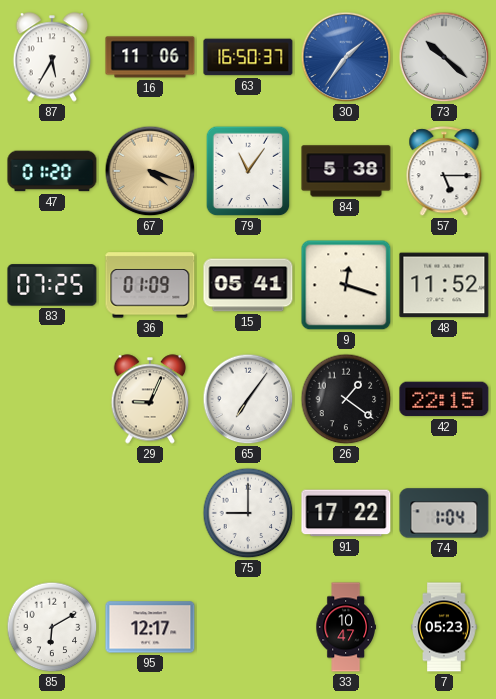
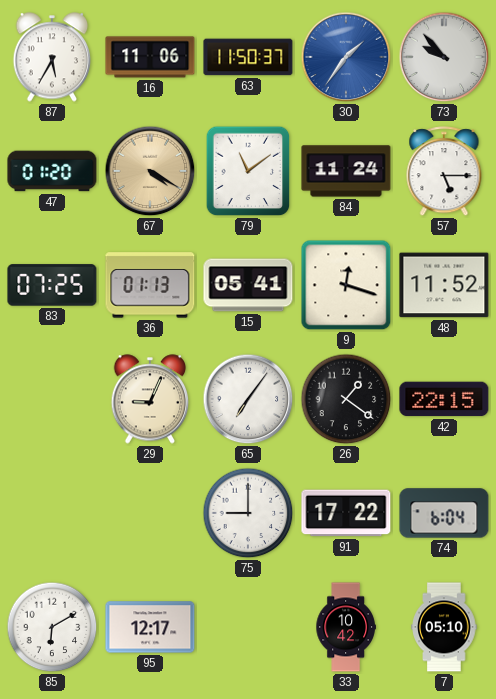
63: 16:50 -> 11:50 (248, 57)
73: 10:22 -> 9:53 (444, 57)
67: 4:18 -> 4:20 (150, 171)
79: 11:06 -> 11:09 (248, 171)
84: 5:38 -> 11:24 (346, 171)
36: 01:09 -> 01:13 (150, 285)
74: 1:04 -> 6:04 (444, 513)
33: 10:47 -> 10:42 (346, 627)
7: 05:23 -> 05:10 (444, 627)
